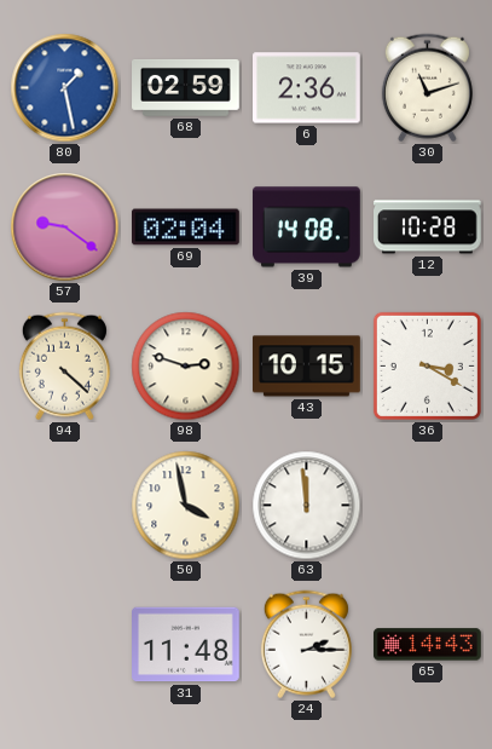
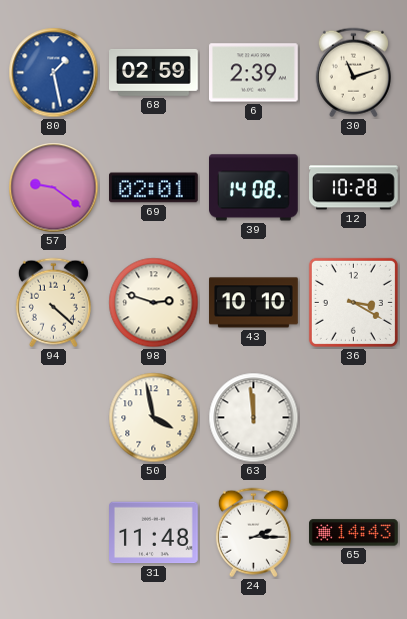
6: 2:36 -> 2:39 (254, 73)
69: 02:04 -> 02:01 (154, 188)
43: 10:15 -> 10:10 (254, 303)
